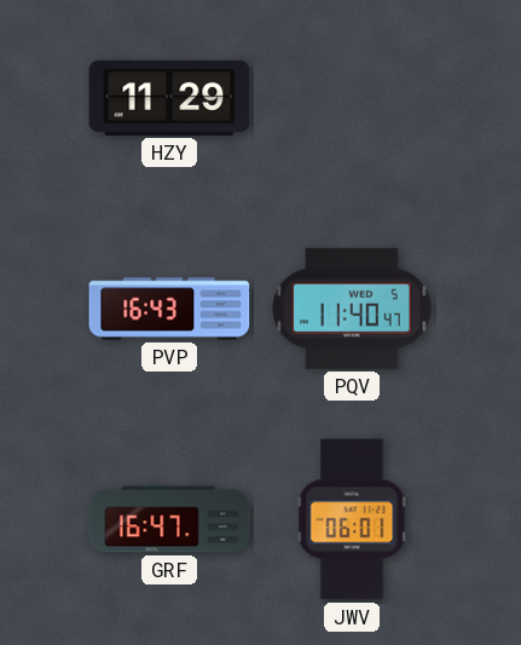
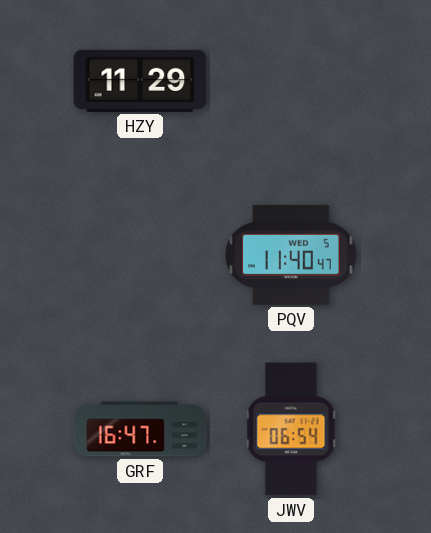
PVP: 16:43 -> none (169, 309)
JWV: 06:01 -> 06:54 (291, 429)
